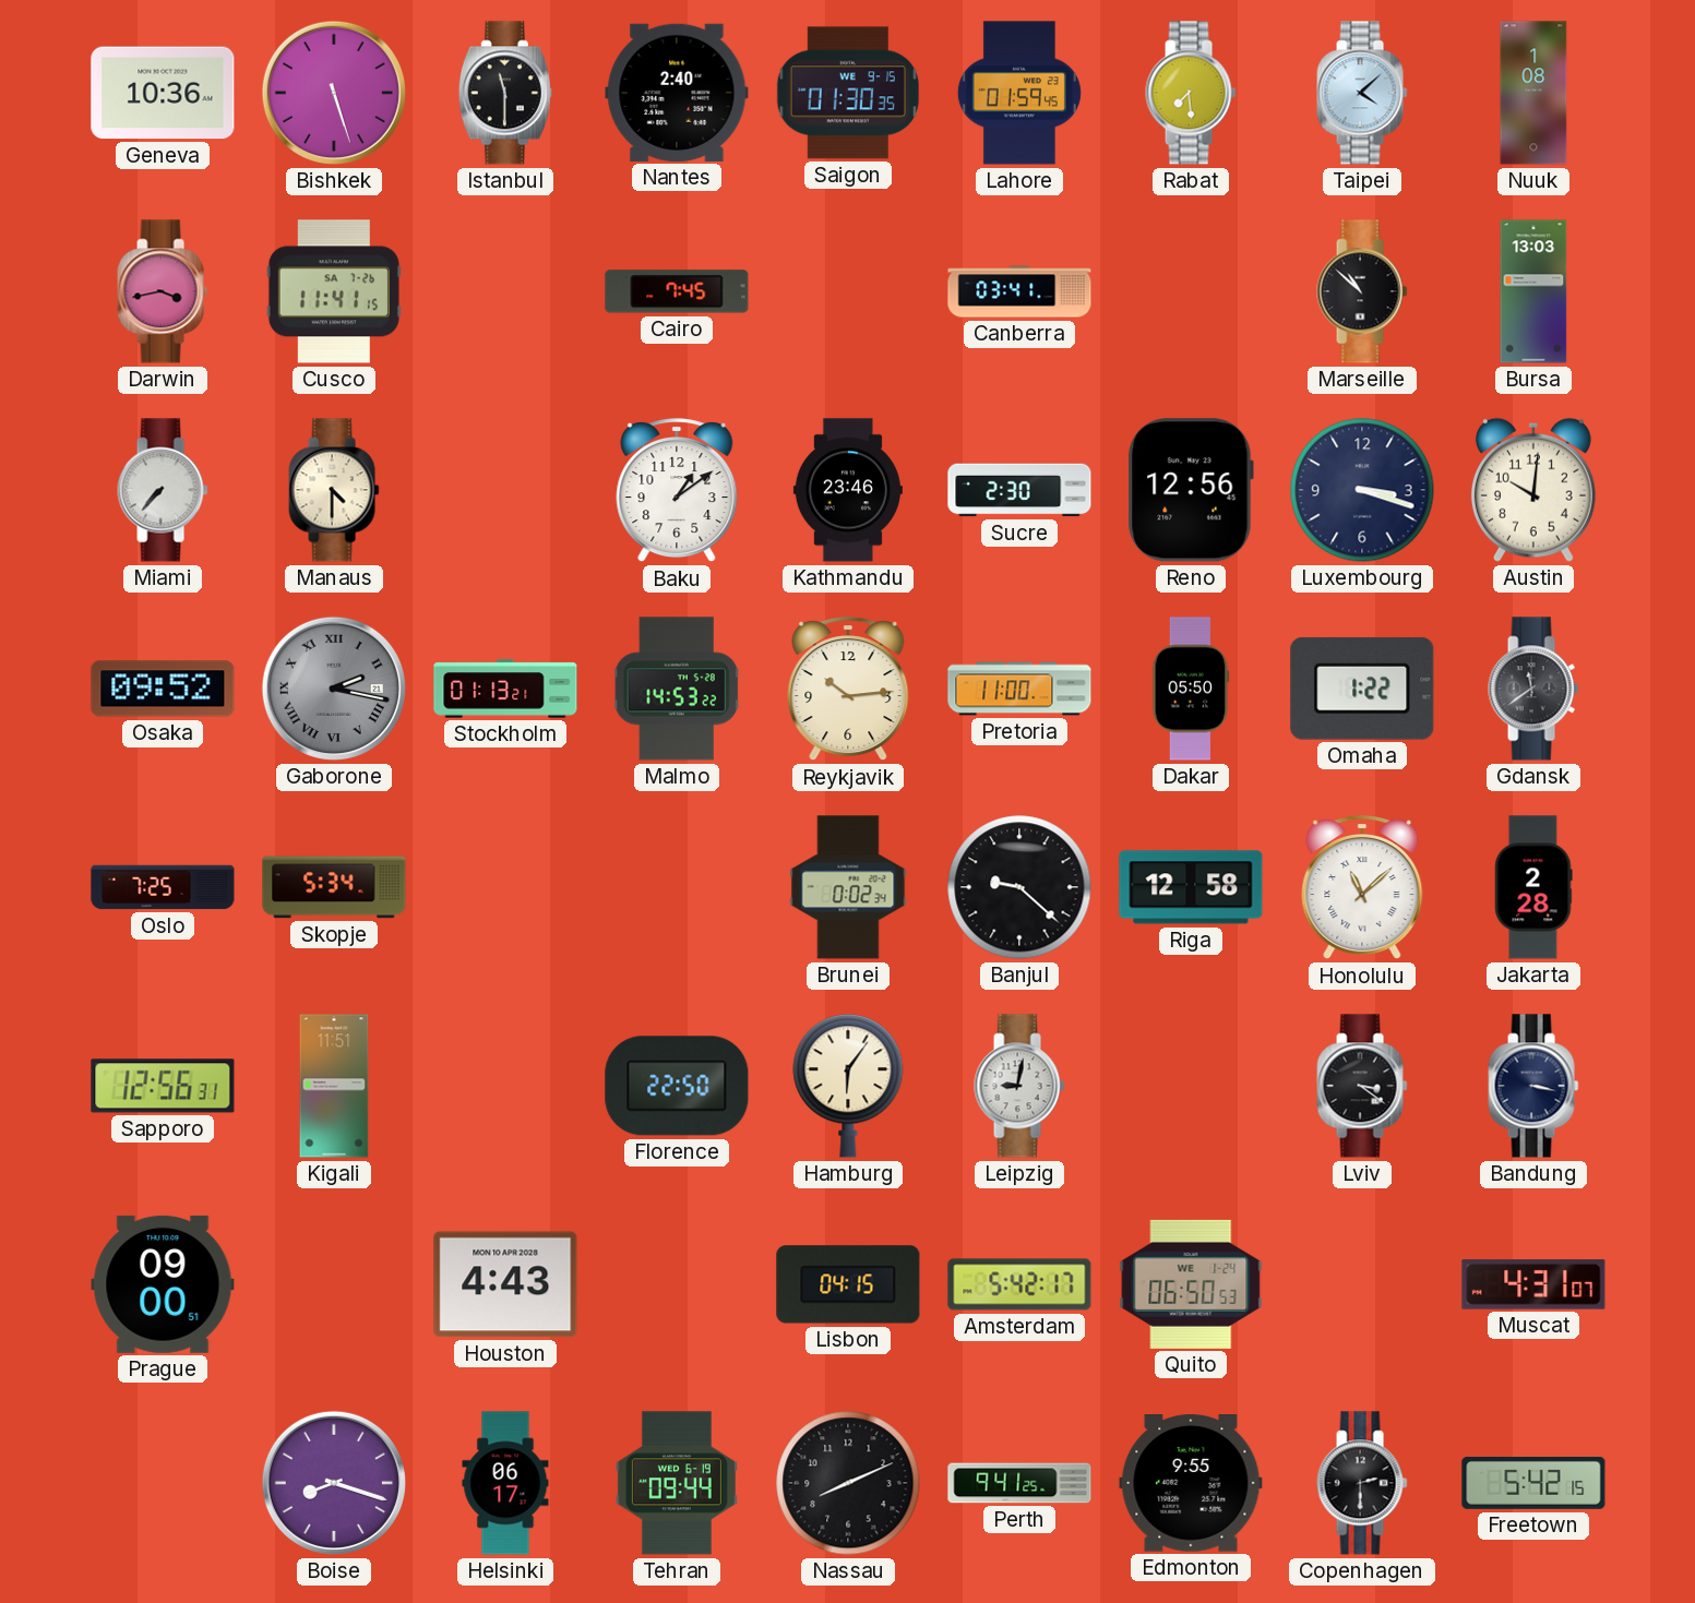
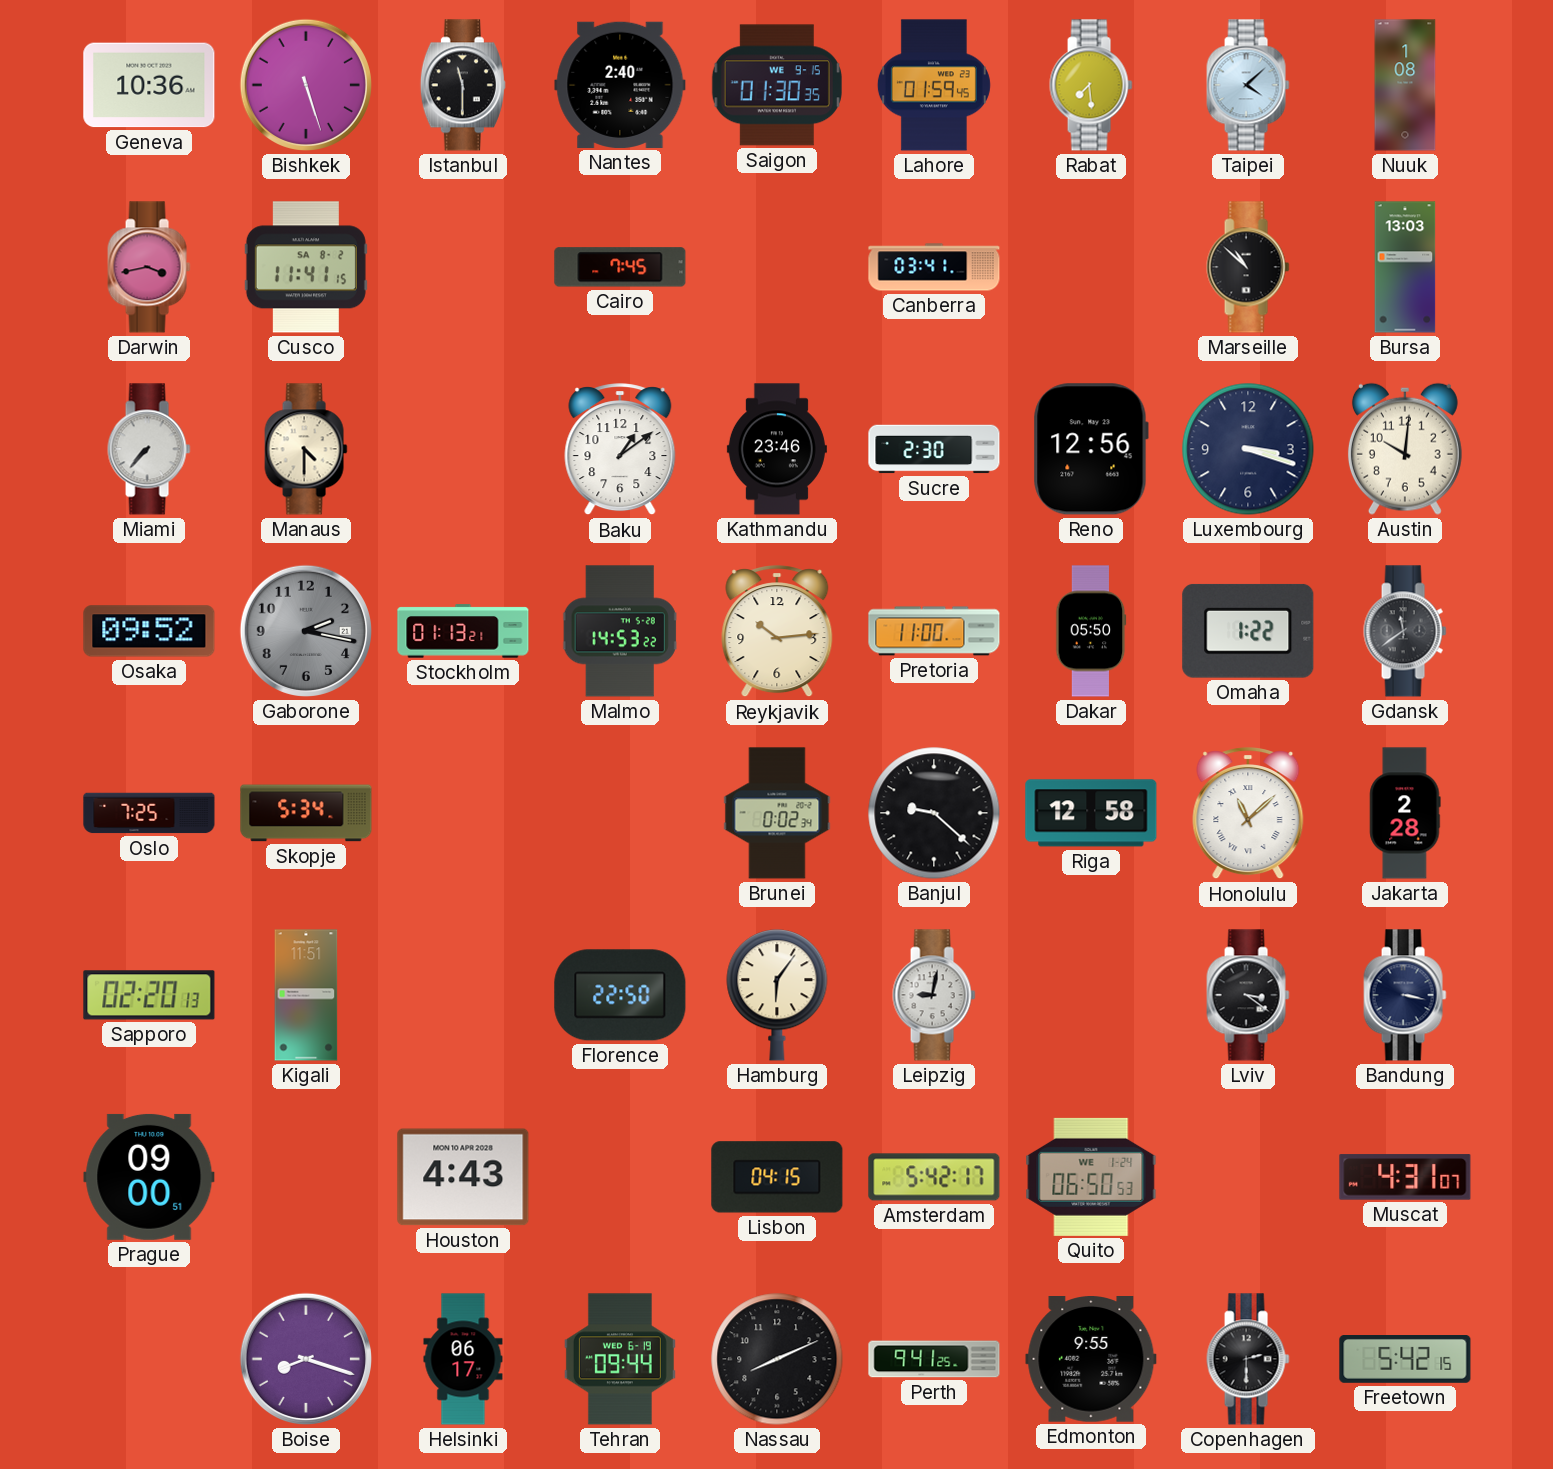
Cusco date: SA 7-26 -> SA 8-2 (306, 267)
Gaborone numerals: Roman -> Arabic (306, 631)
Sapporo: 12:56 -> 02:20 (149, 995)
